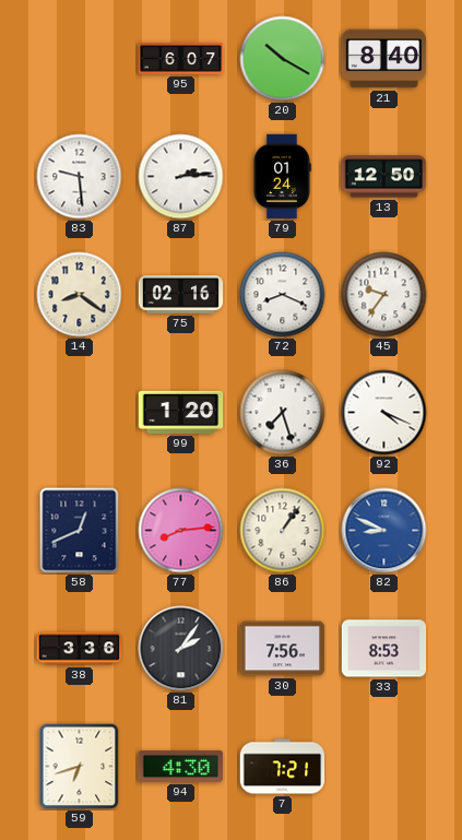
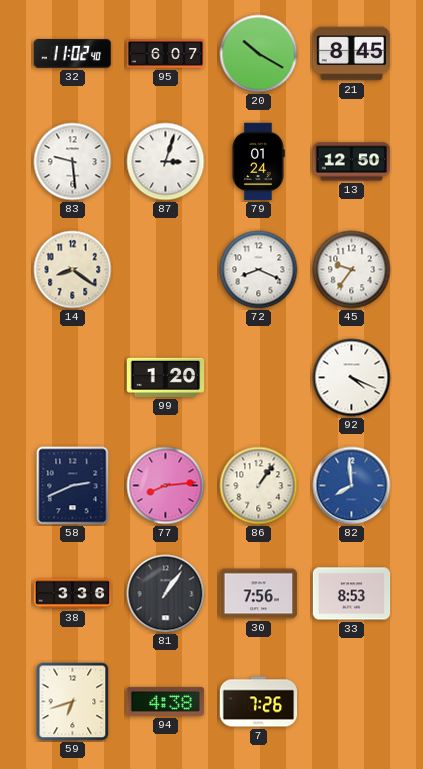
32: none -> 11:02 (73, 53)
21: 8:40 -> 8:45 (352, 54)
87: 2:14 -> 3:03 (166, 162)
75: 02:16 -> none (181, 295)
36: 7:27 -> none (283, 413)
58: 12:41 -> 2:41 (73, 486)
82: 8:49 -> 7:59 (352, 486)
81: 2:06 -> 1:06 (166, 594)
94: 4:30 -> 4:38 (166, 701)
7: 7:21 -> 7:26 (259, 702)
